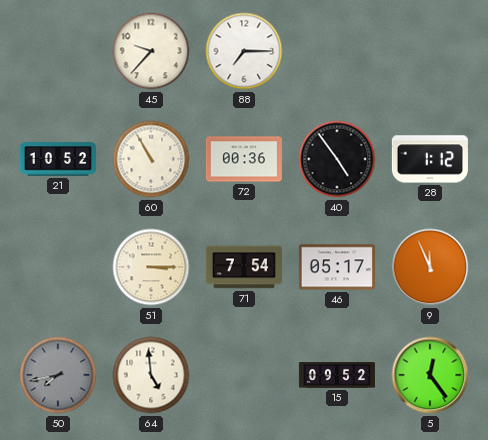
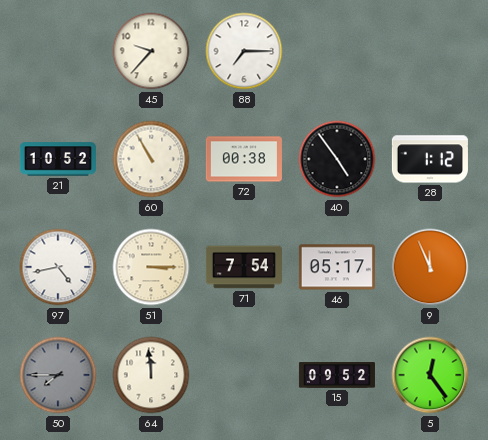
72: 00:36 -> 00:38 (244, 159)
97: none -> 4:43 (58, 267)
50: 7:43 -> 7:45 (58, 375)
64: 4:59 -> 11:59 (151, 375)
